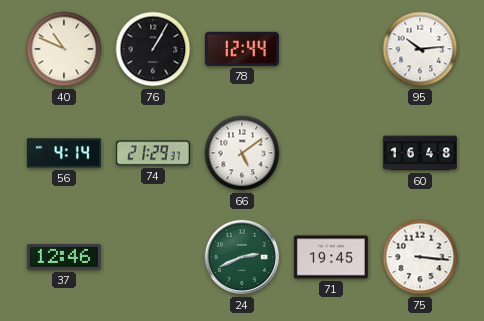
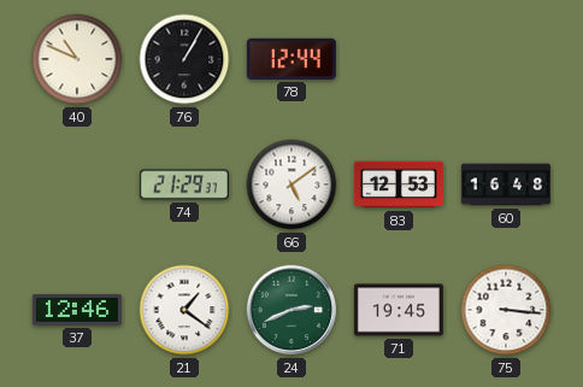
95: 10:14 -> none (420, 49)
56: 4:14 -> none (64, 153)
83: none -> 12:53 (399, 184)
21: none -> 1:21 (184, 310)
